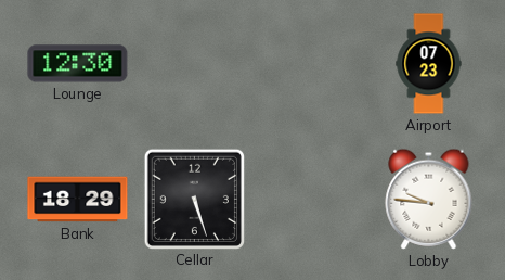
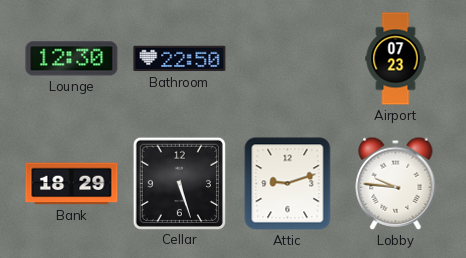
Bathroom: none -> 22:50 (180, 59)
Attic: none -> 9:12 (288, 184)
